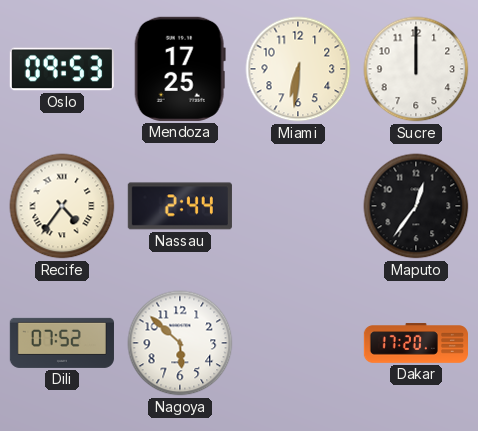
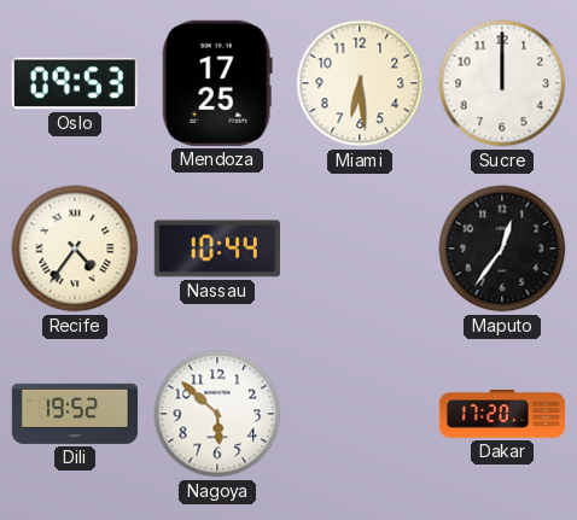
Miami: 6:31 -> 6:29 (360, 83)
Nassau: 2:44 -> 10:44 (217, 249)
Dili: 07:52 -> 19:52 (75, 414)
